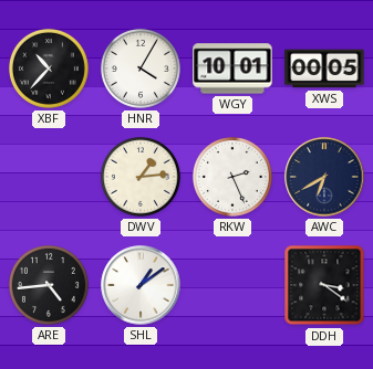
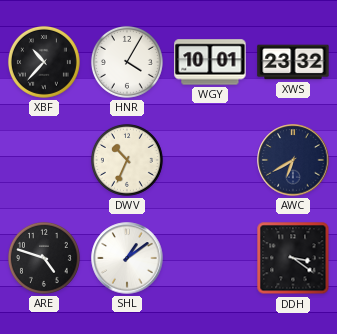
XWS: 00:05 -> 23:32 (293, 62)
DWV: 1:14 -> 10:34 (127, 160)
RKW: 2:26 -> none (232, 177)
ARE: 4:44 -> 4:48 (44, 258)
